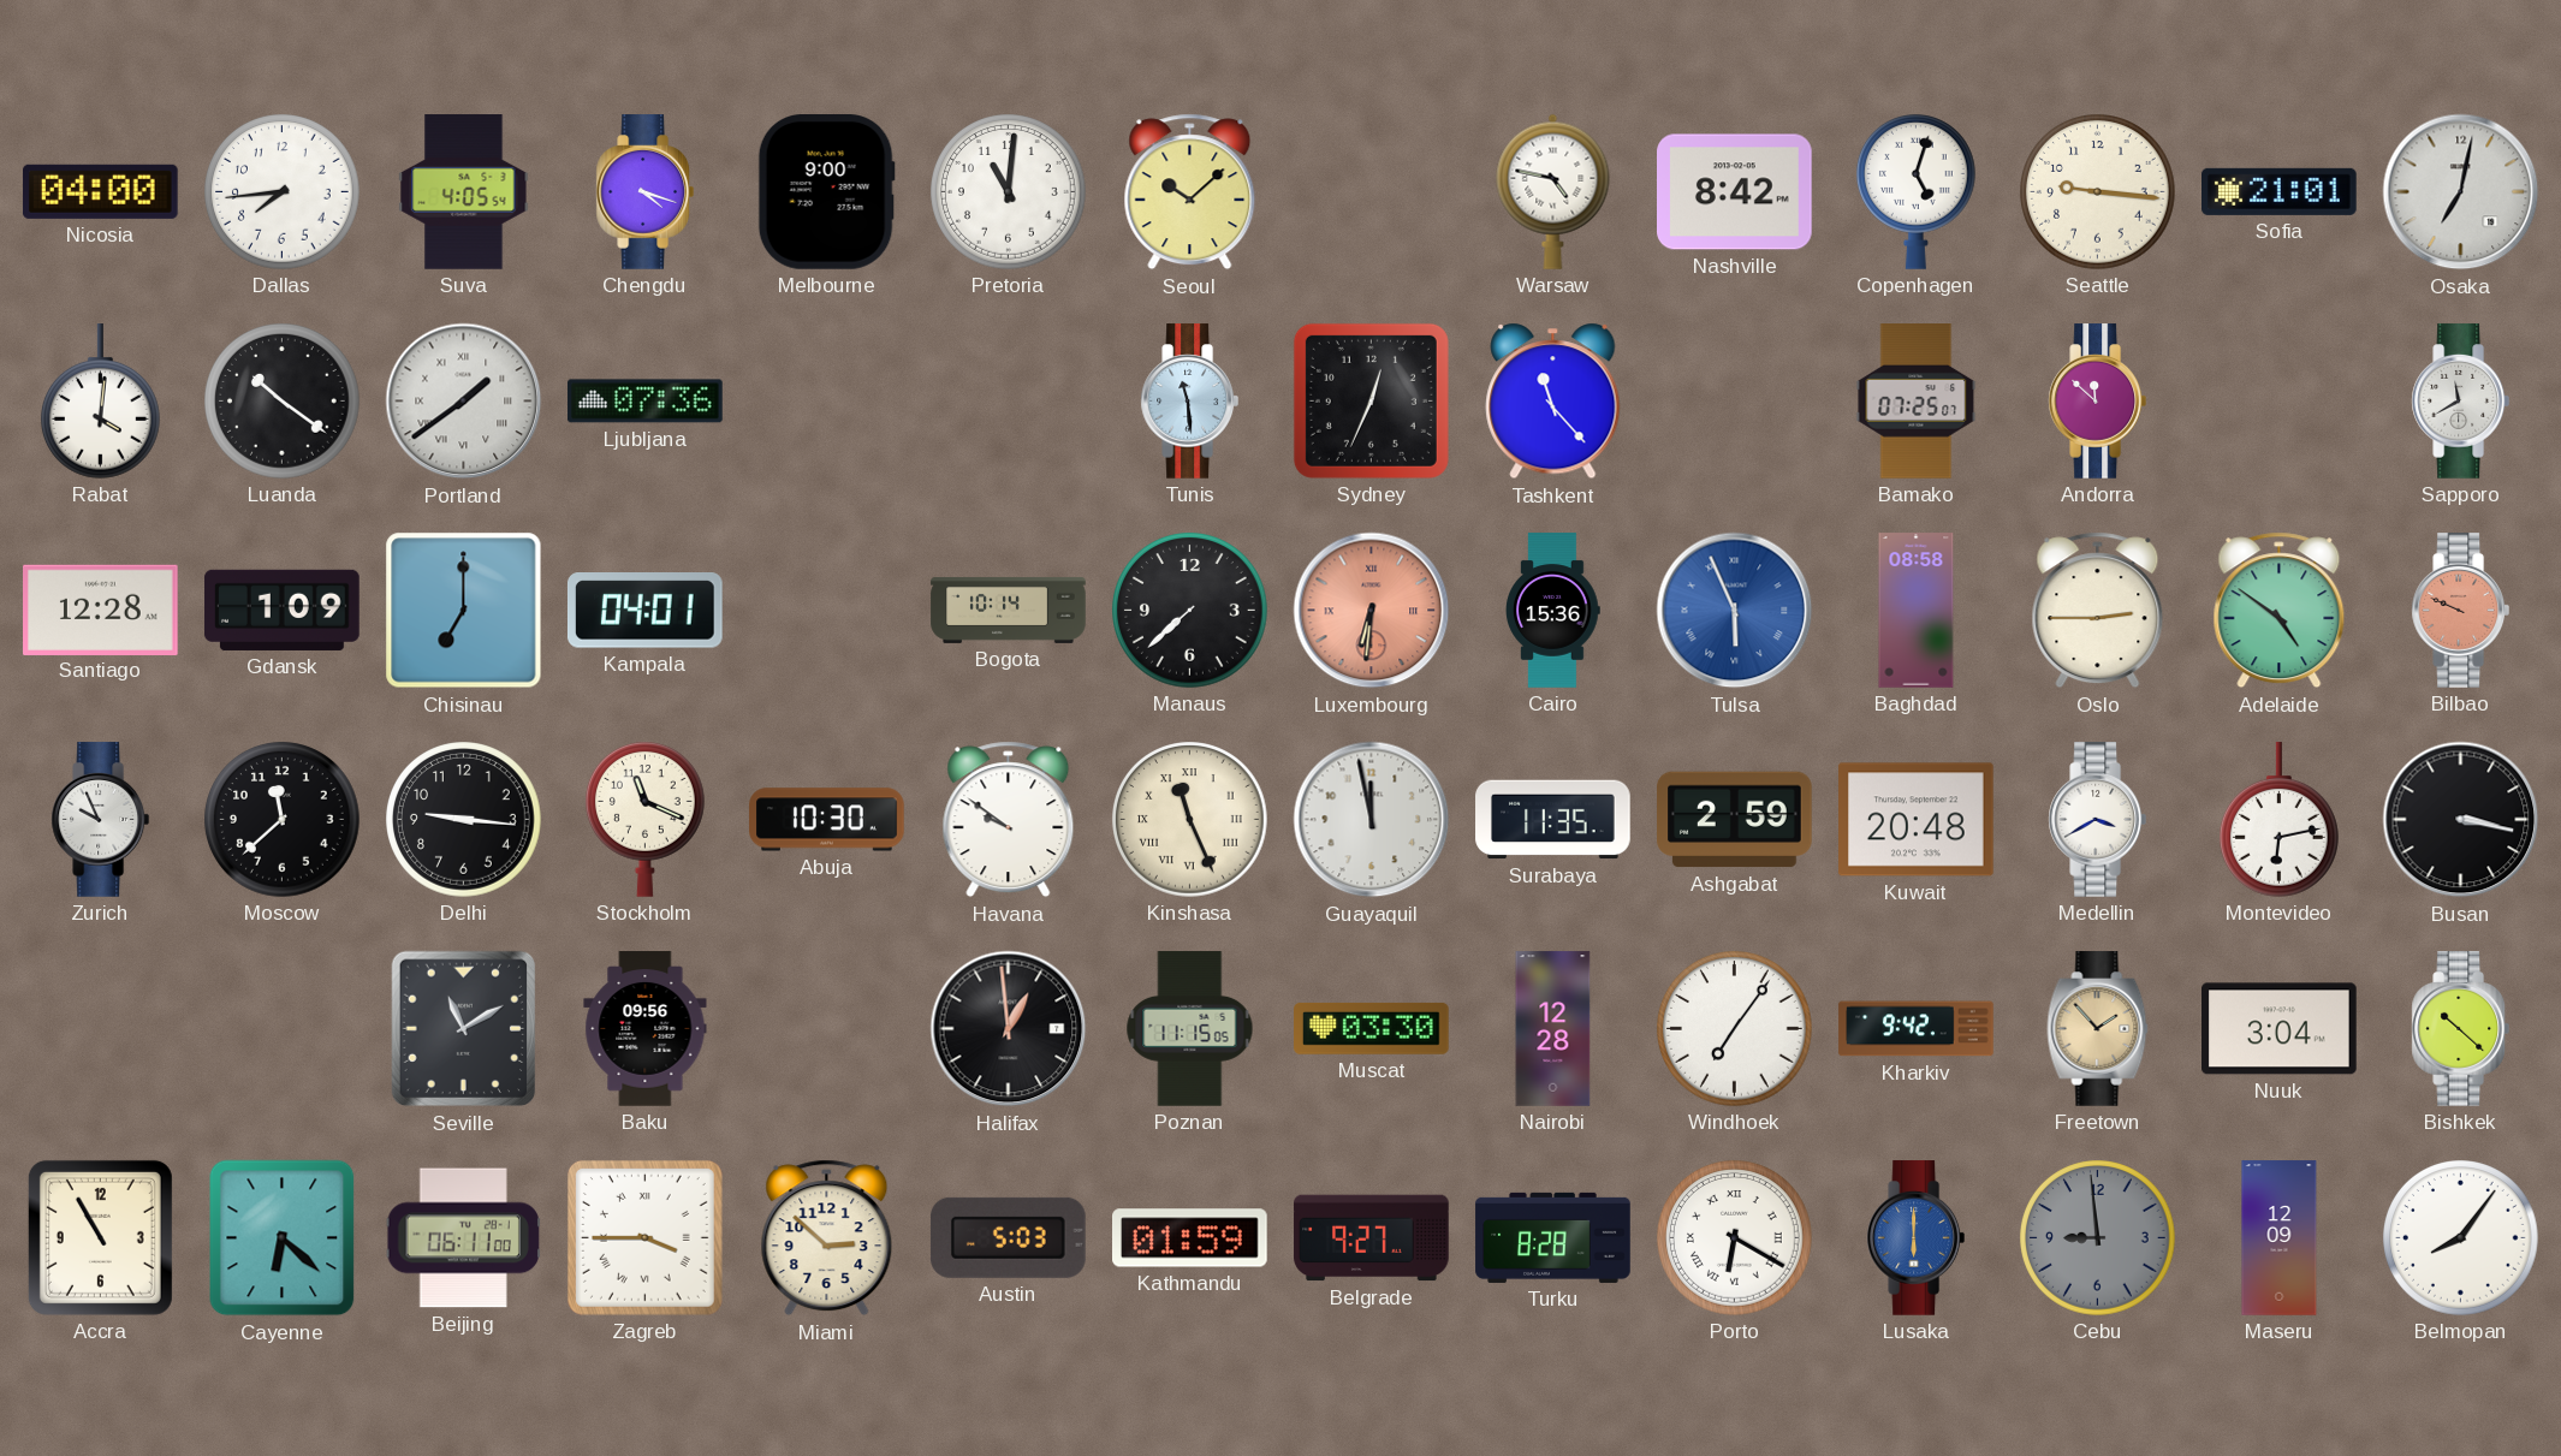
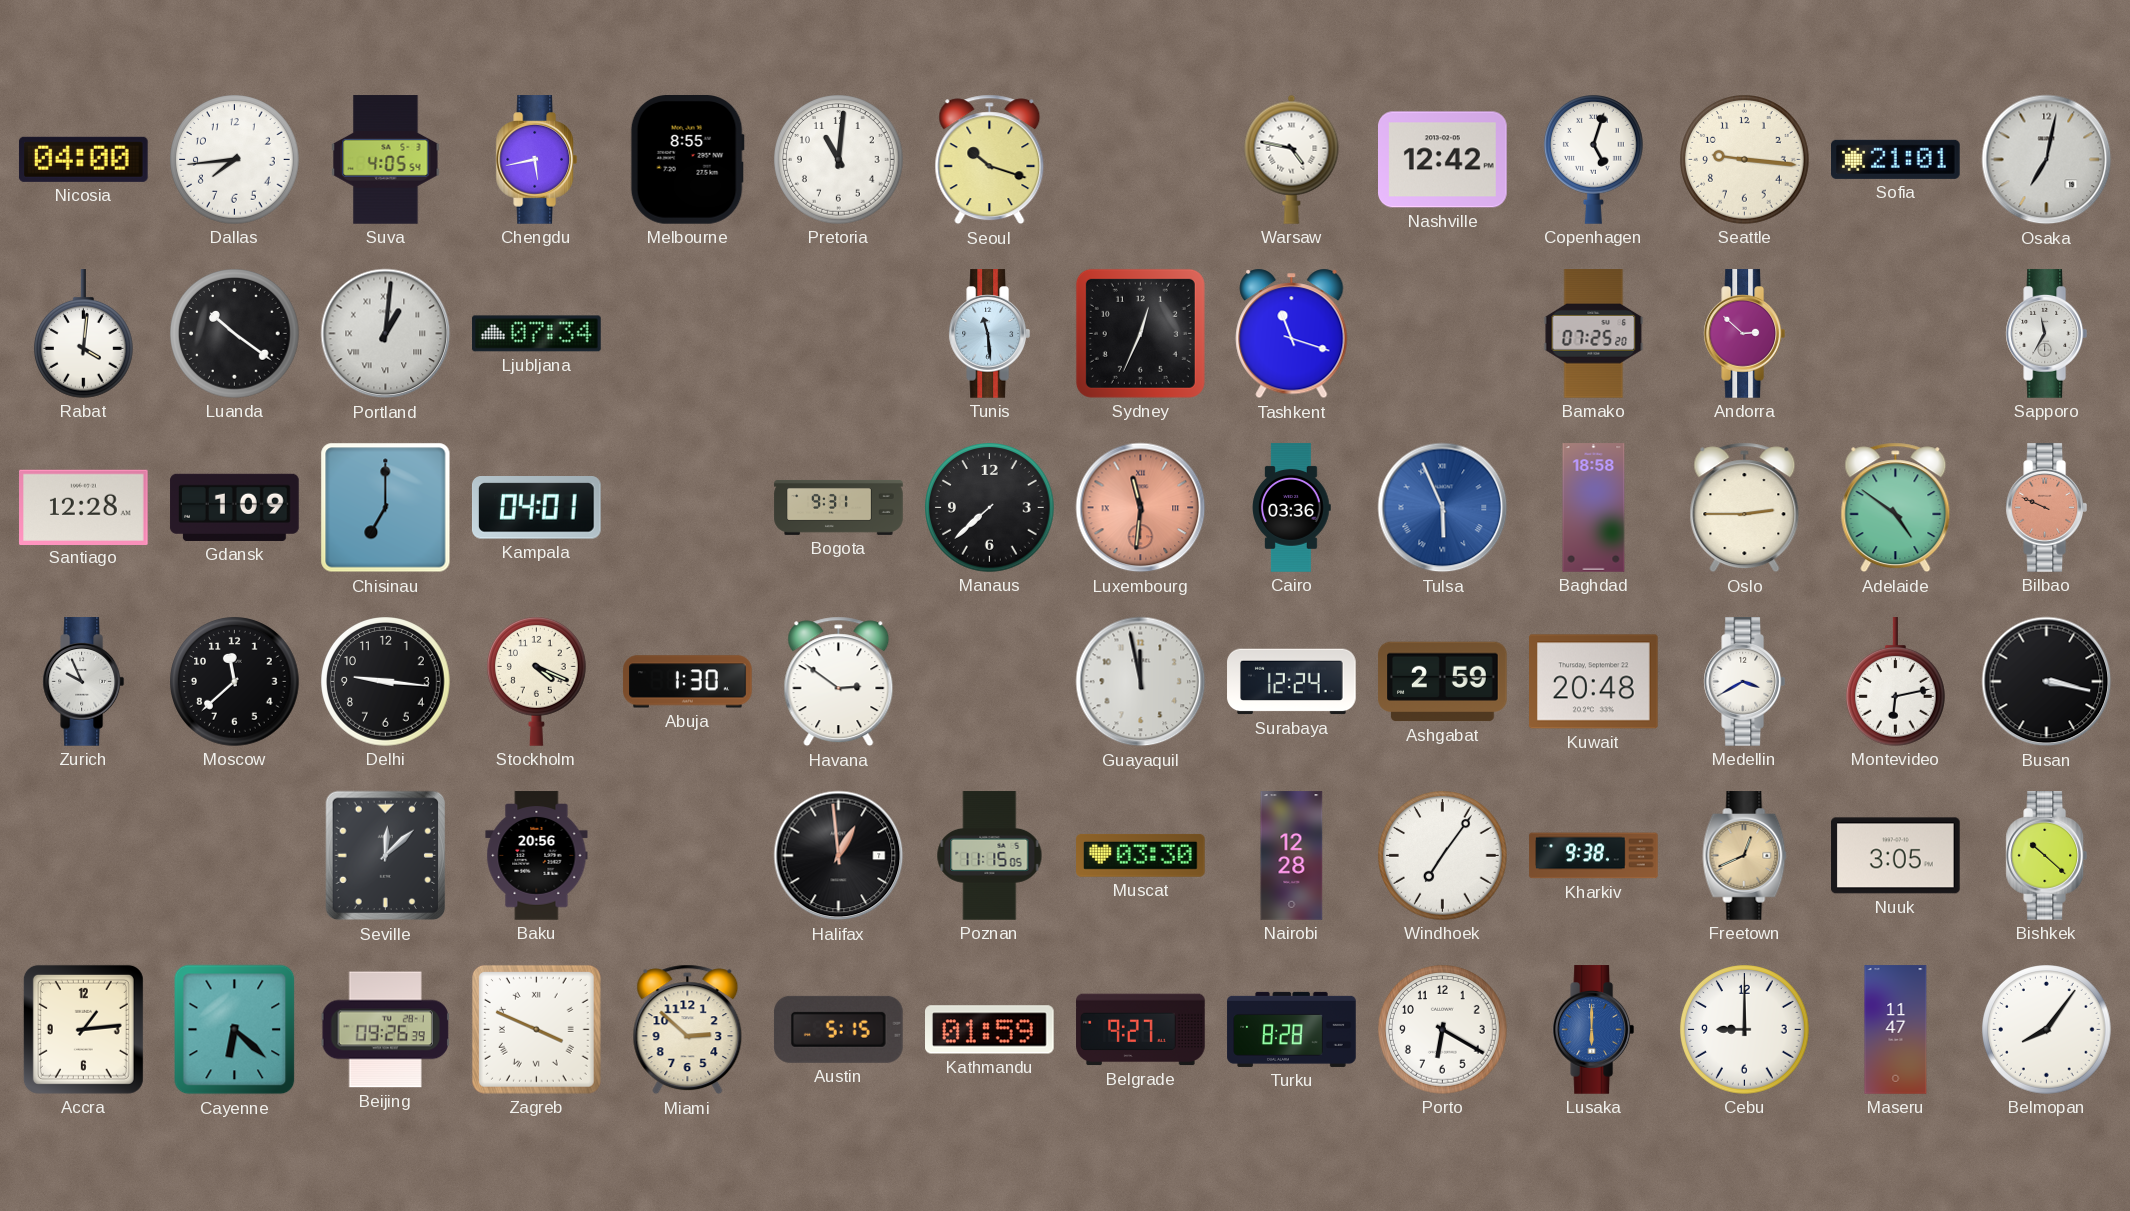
Chengdu: 4:18 -> 5:43 (536, 160)
Melbourne: 9:00 -> 8:55 (687, 160)
Seoul: 10:08 -> 10:18 (990, 160)
Nashville: 8:42 -> 12:42 (1443, 160)
Portland: 1:39 -> 1:01 (386, 334)
Ljubljana: 07:36 -> 07:34 (537, 334)
Tashkent: 11:23 -> 11:18 (1292, 334)
Bamako: 07:25:07 -> 07:25:20 (1594, 334)
Andorra: 11:52 -> 2:52 (1744, 334)
Sapporo: 11:40 -> 11:35 (2046, 334)
Bogota: 10:14 -> 9:31 (839, 507)
Luxembourg: 6:31 -> 11:31 (1141, 508)
Cairo: 15:36 -> 03:36 (1292, 508)
Baghdad: 08:58 -> 18:58 (1594, 508)
Stockholm: 11:19 -> 4:19 (536, 682)
Abuja: 10:30 -> 1:30 (688, 682)
Havana: 9:51 -> 2:51 (839, 682)
Kinshasa: 11:26 -> none (1190, 820)
Surabaya: 11:35 -> 12:24 (1292, 682)
Seville: 11:10 -> 12:08 (386, 856)
Baku: 09:56 -> 20:56 (537, 856)
Kharkiv: 9:42 -> 9:38 (1594, 856)
Freetown: 1:53 -> 12:41 (1745, 856)
Nuuk: 3:04 -> 3:05 (1896, 856)
Accra: 10:55 -> 1:14 (83, 1029)
Beijing: 06:11 -> 09:26 (385, 1030)
Zagreb: 3:45 -> 3:49 (536, 1029)
Austin: 5:03 -> 5:15 (838, 1029)
Porto numerals: Roman -> Arabic (1443, 1030)
Cebu: 8:59 -> 9:00 (1745, 1030)
Cebu dial: grey -> white (1745, 1030)
Maseru: 12:09 -> 11:47 (1896, 1030)
